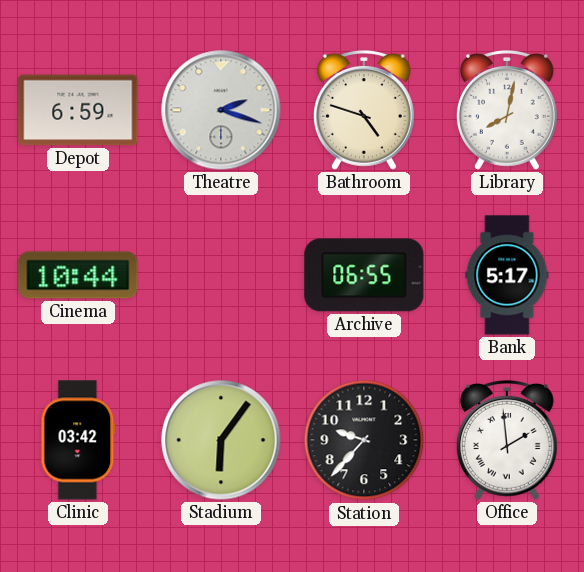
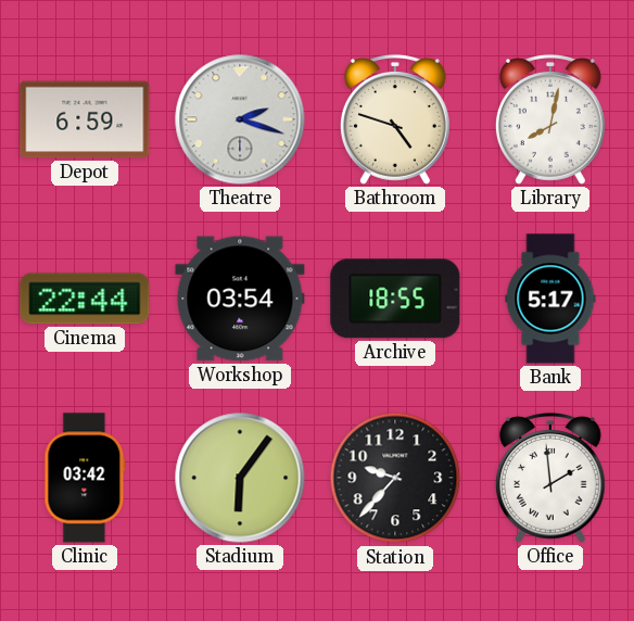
Cinema: 10:44 -> 22:44 (85, 299)
Workshop: none -> 03:54 (240, 299)
Archive: 06:55 -> 18:55 (395, 299)
